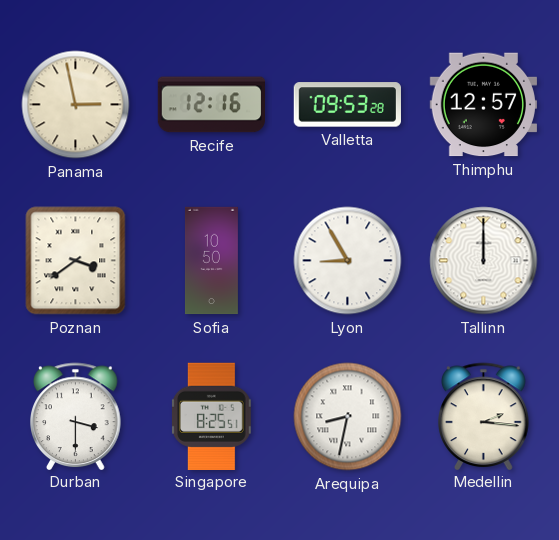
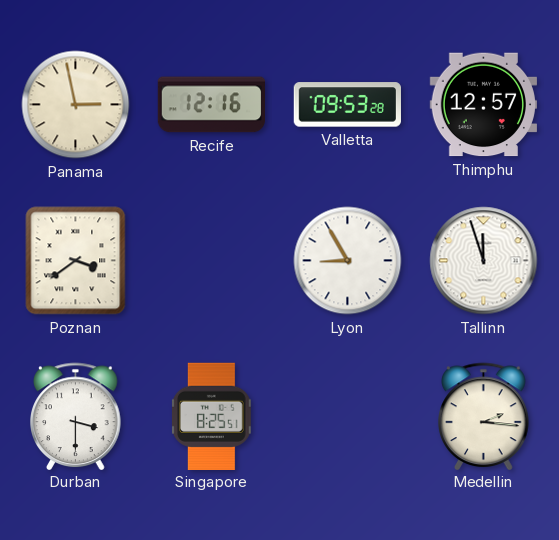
Sofia: 10:50 -> none (211, 261)
Tallinn: 12:00 -> 11:57 (484, 261)
Arequipa: 8:32 -> none (348, 417)
